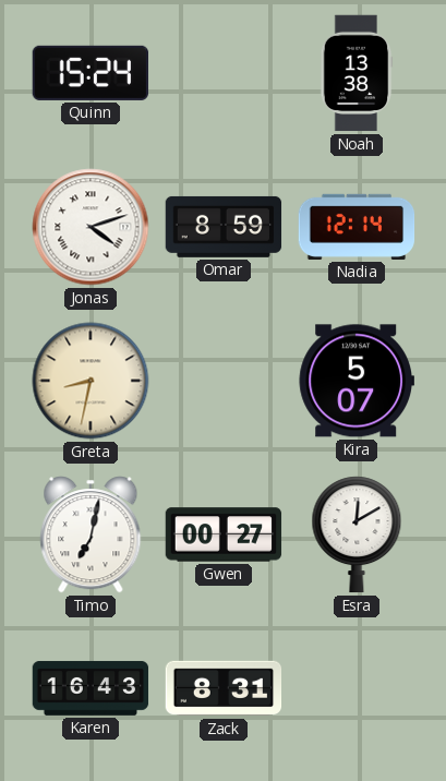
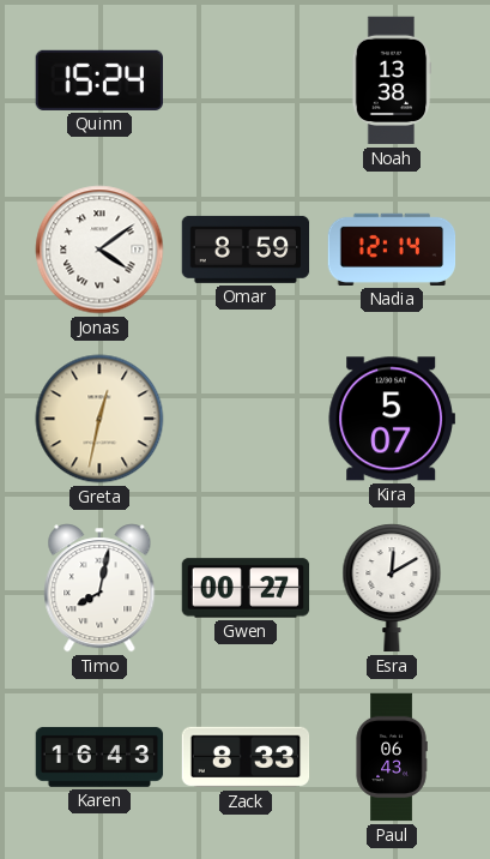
Jonas: 4:12 -> 4:09 (99, 250)
Greta: 8:32 -> 12:32 (99, 419)
Timo: 7:02 -> 8:02 (99, 588)
Zack: 8:31 -> 8:33 (246, 757)
Paul: none -> 06:43 (392, 757)
